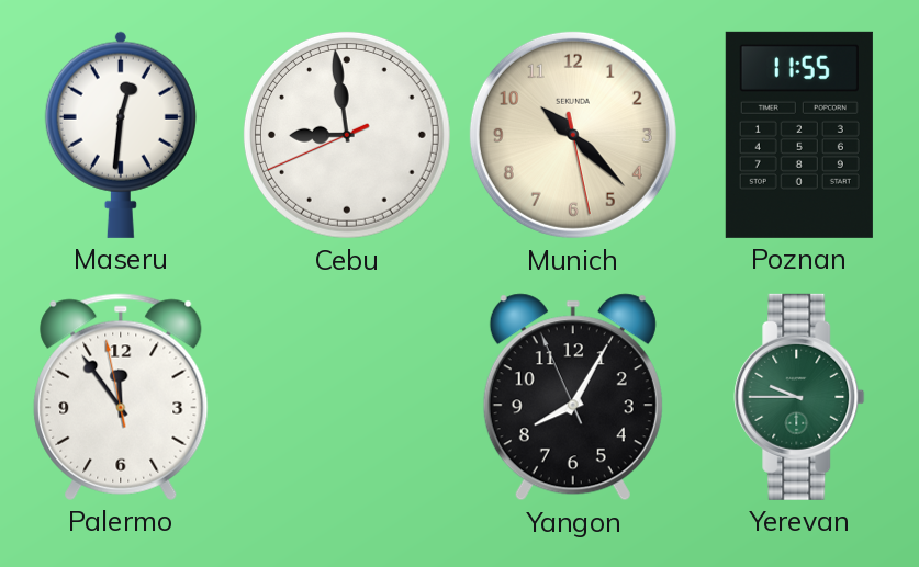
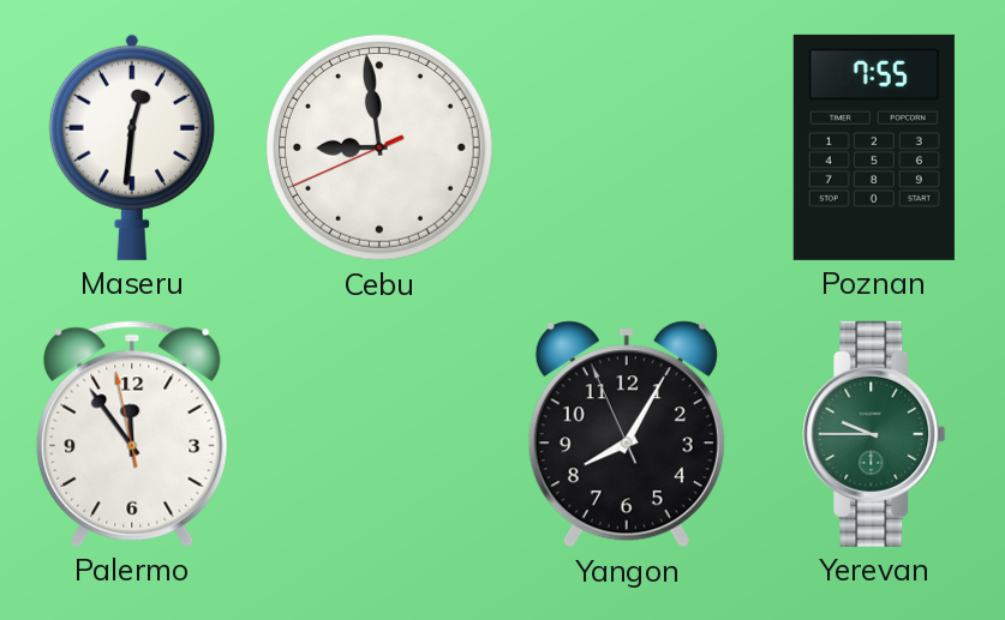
Munich: 10:22 -> none (573, 135)
Poznan: 11:55 -> 7:55 (874, 148)
